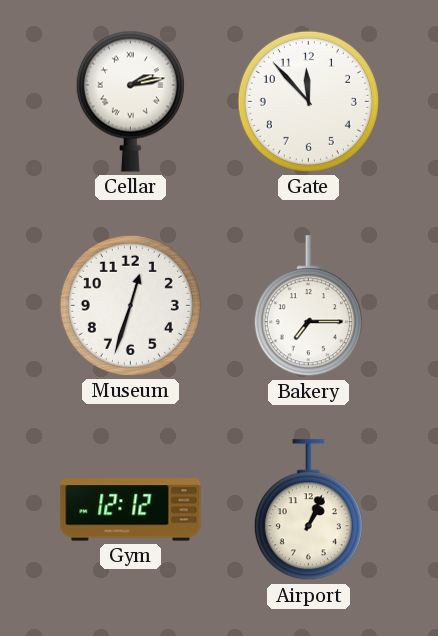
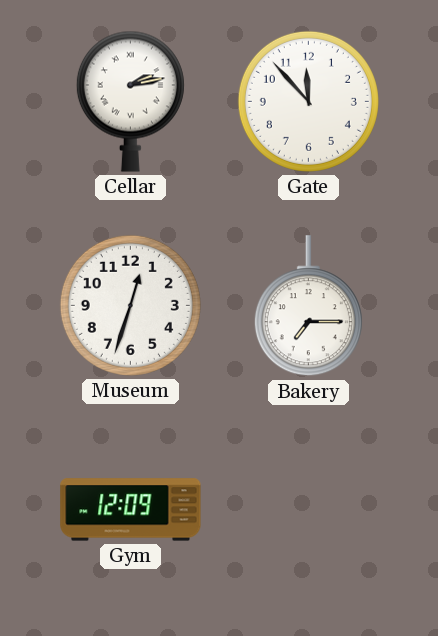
Gym: 12:12 -> 12:09 (131, 510)
Airport: 1:04 -> none (308, 510)
